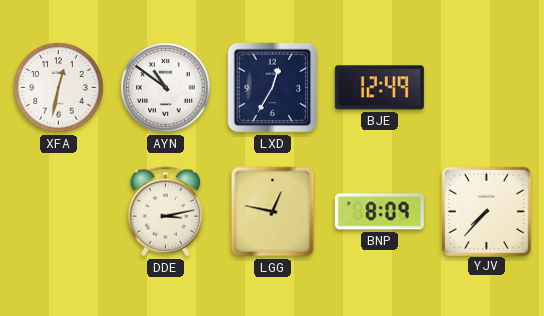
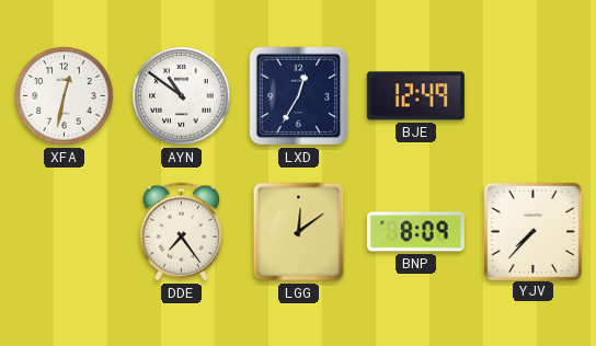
DDE: 3:13 -> 7:24 (181, 232)
LGG: 12:47 -> 12:09 (299, 232)
